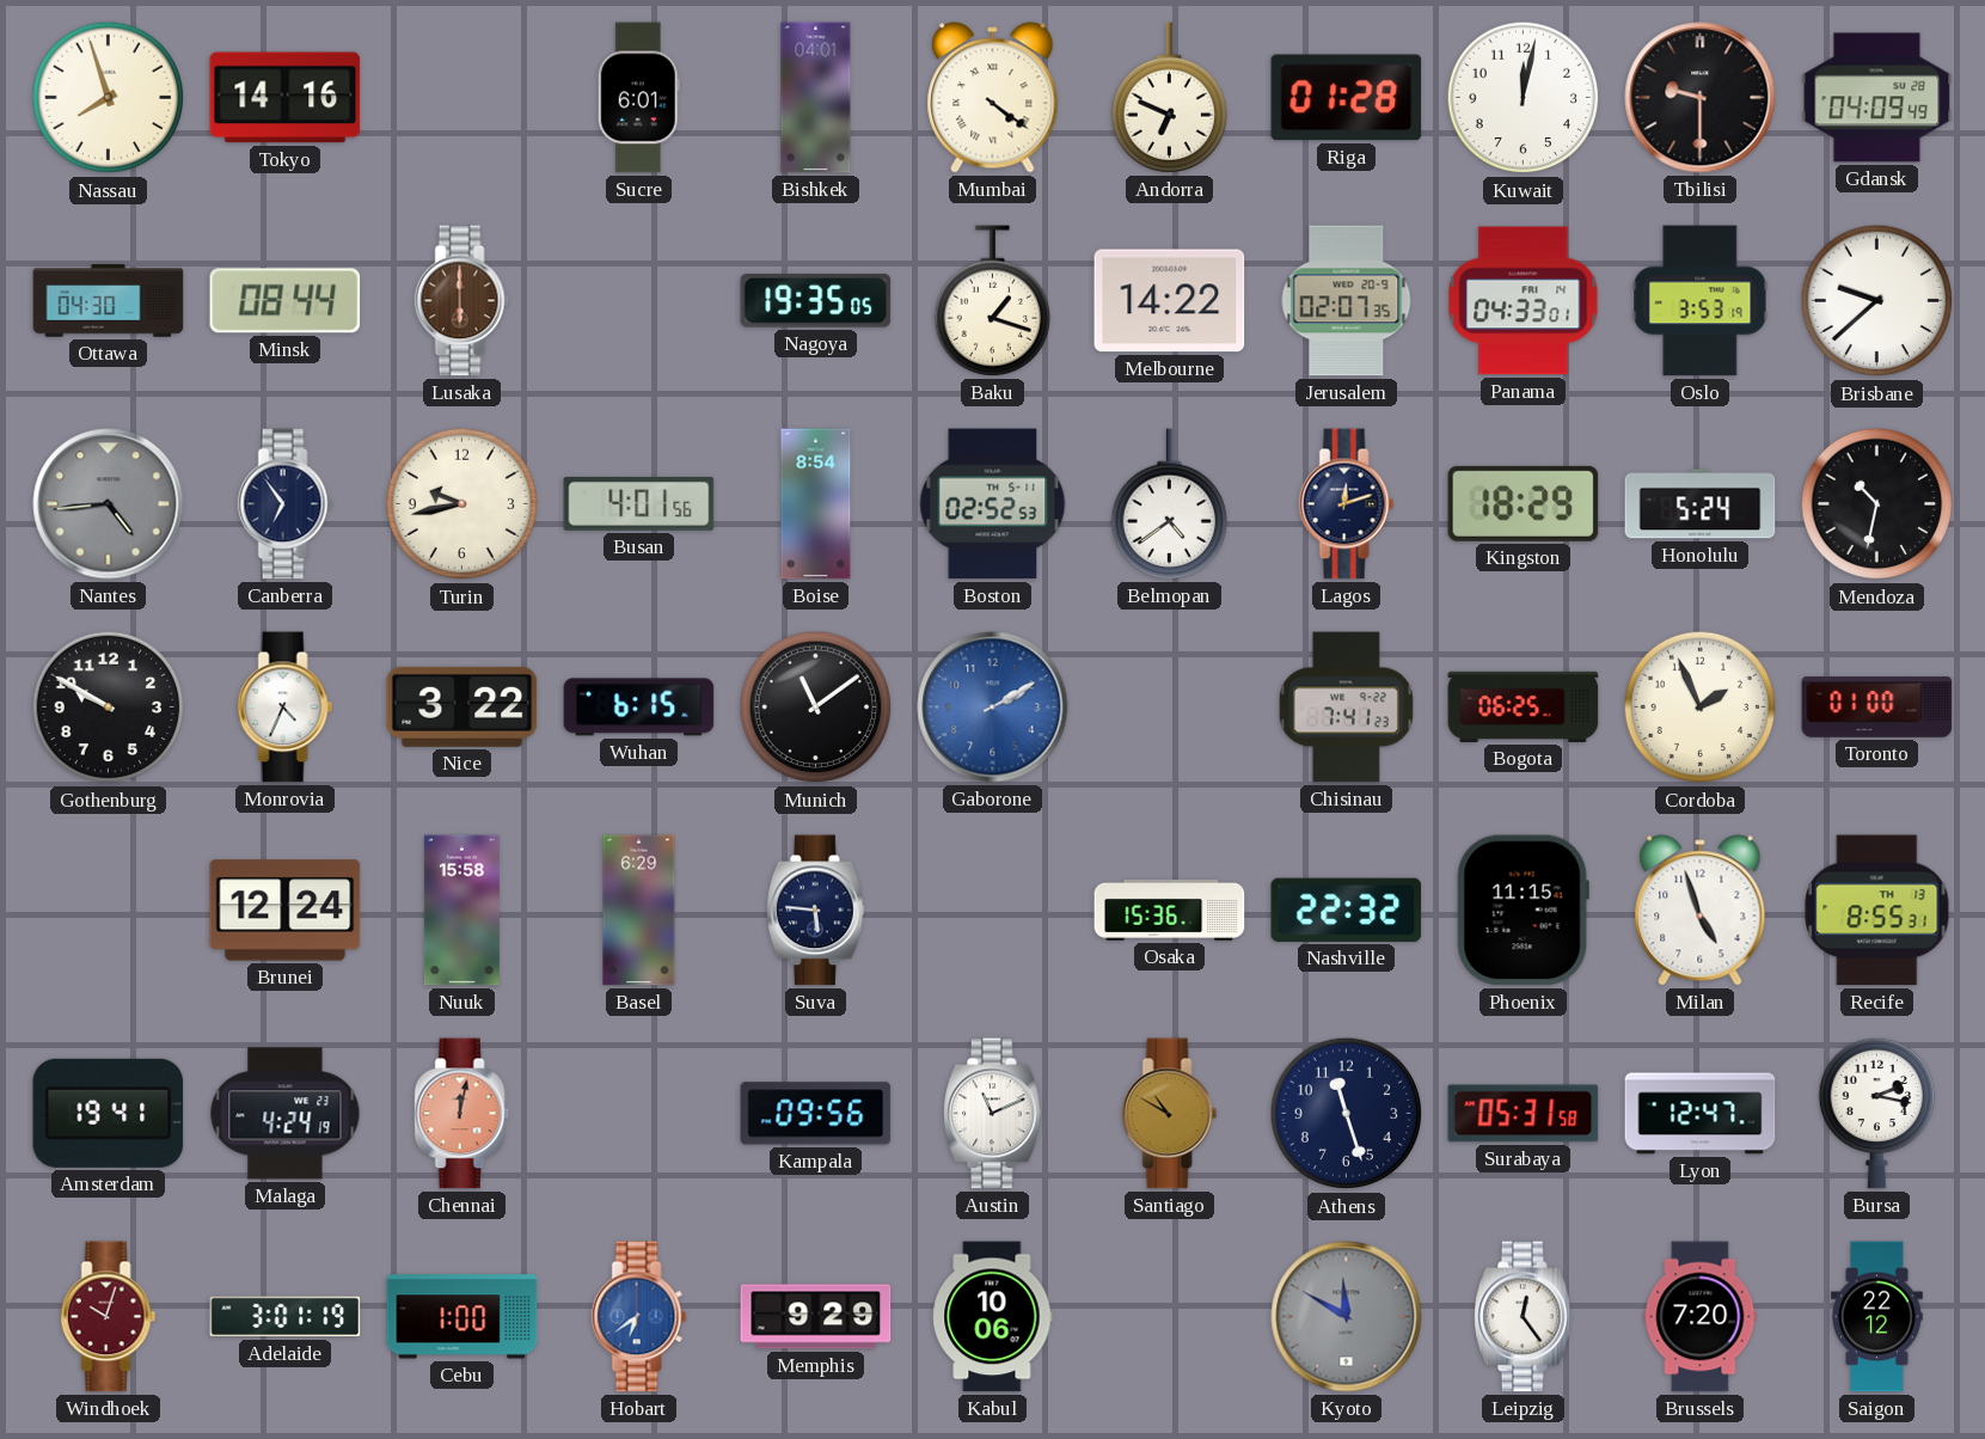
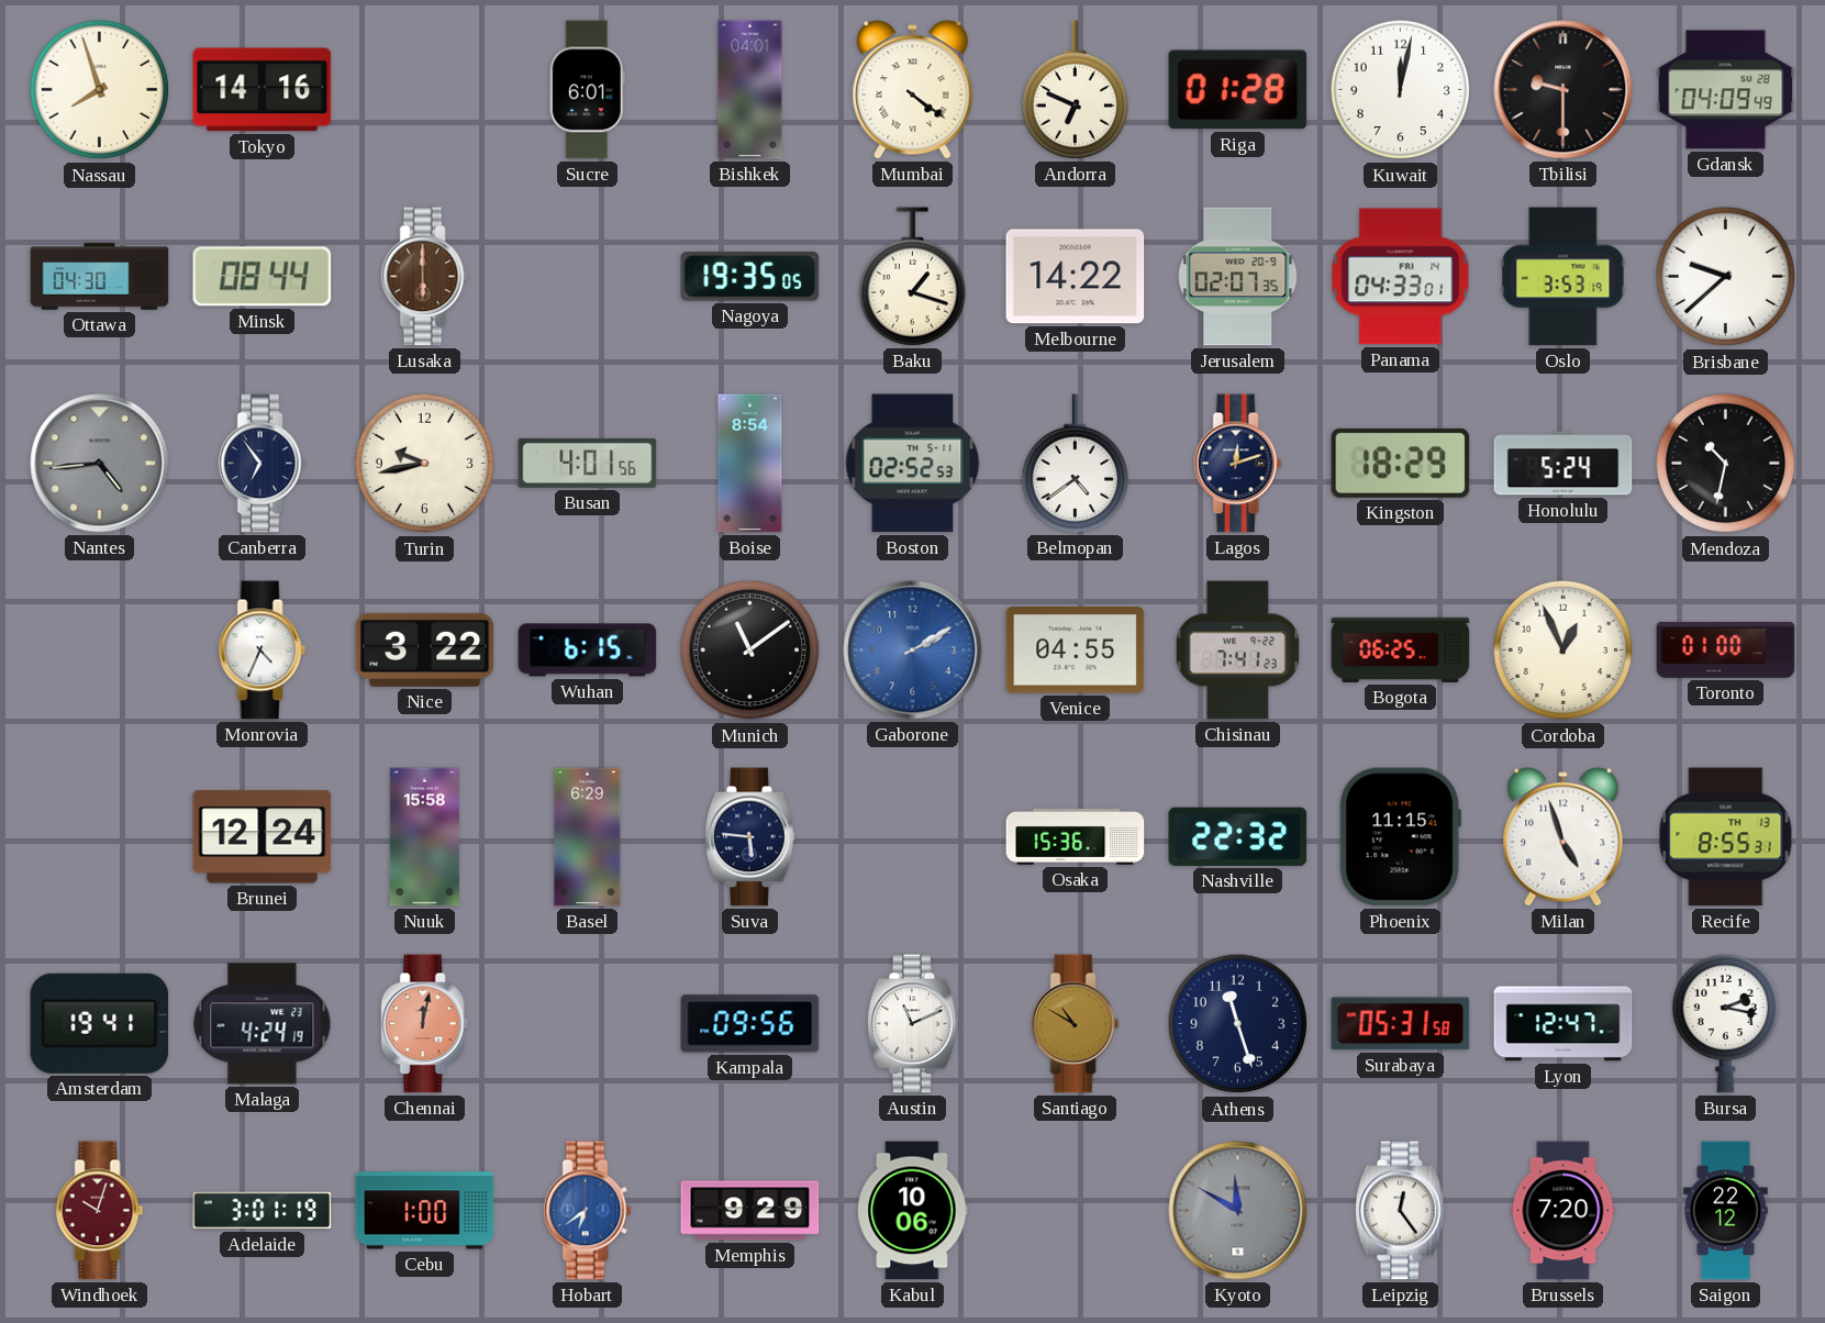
Gothenburg: 9:50 -> none (109, 708)
Venice: none -> 04:55 (1076, 651)
Cordoba: 1:56 -> 12:56 (1564, 651)
